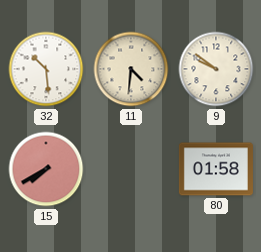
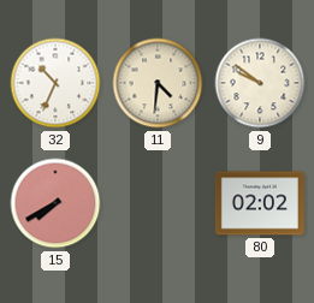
32: 10:29 -> 10:34 (55, 83)
80: 01:58 -> 02:02 (260, 203)
